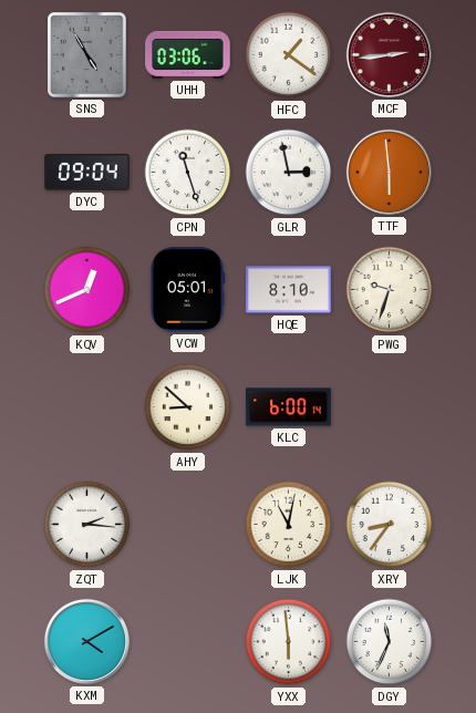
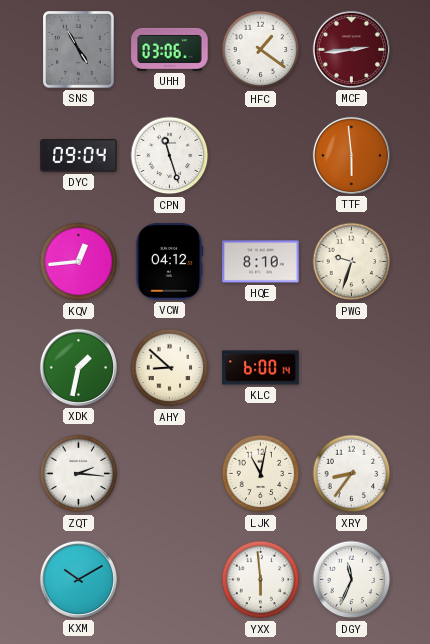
GLR: 2:58 -> none (289, 173)
KQV: 12:41 -> 12:44 (79, 262)
VCW: 05:01 -> 04:12 (169, 262)
XDK: none -> 1:32 (78, 367)
KXM: 4:10 -> 10:10 (78, 579)
